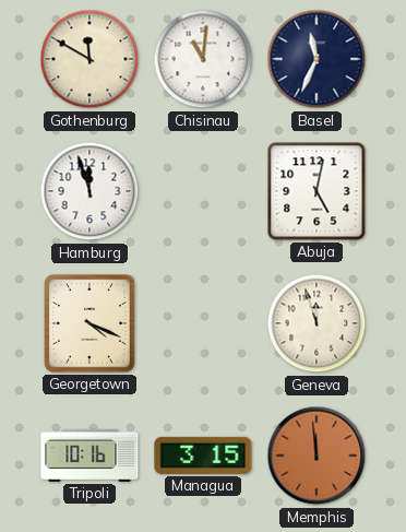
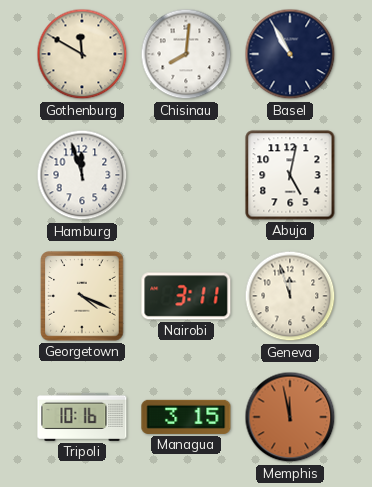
Chisinau: 11:01 -> 8:01 (186, 54)
Basel: 11:34 -> 10:55 (290, 54)
Nairobi: none -> 3:11 (186, 296)
Memphis: 11:59 -> 11:58 (290, 417)
